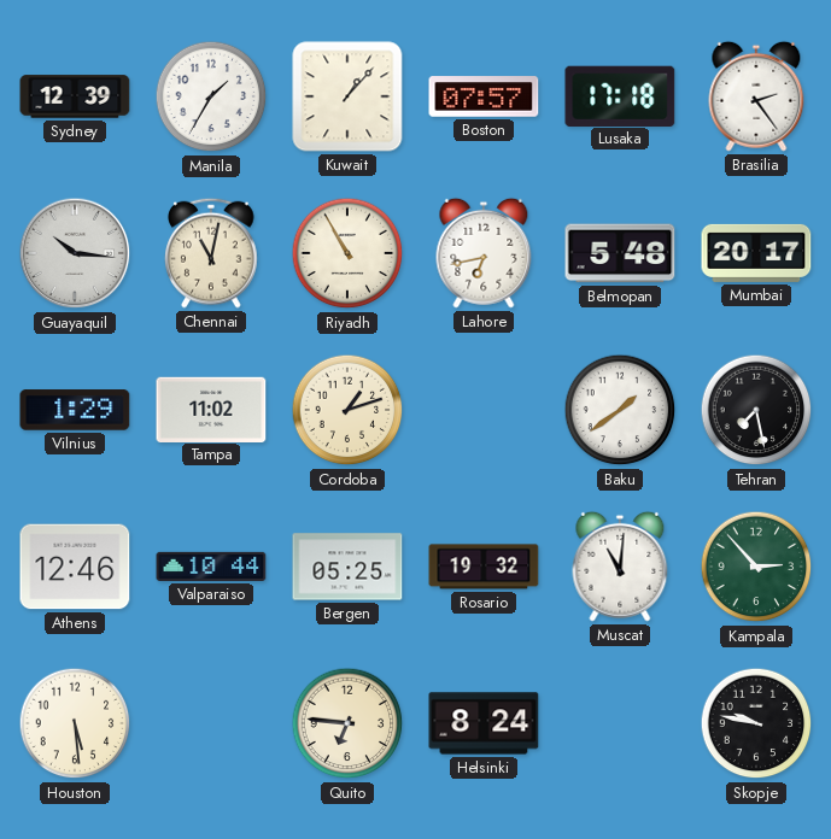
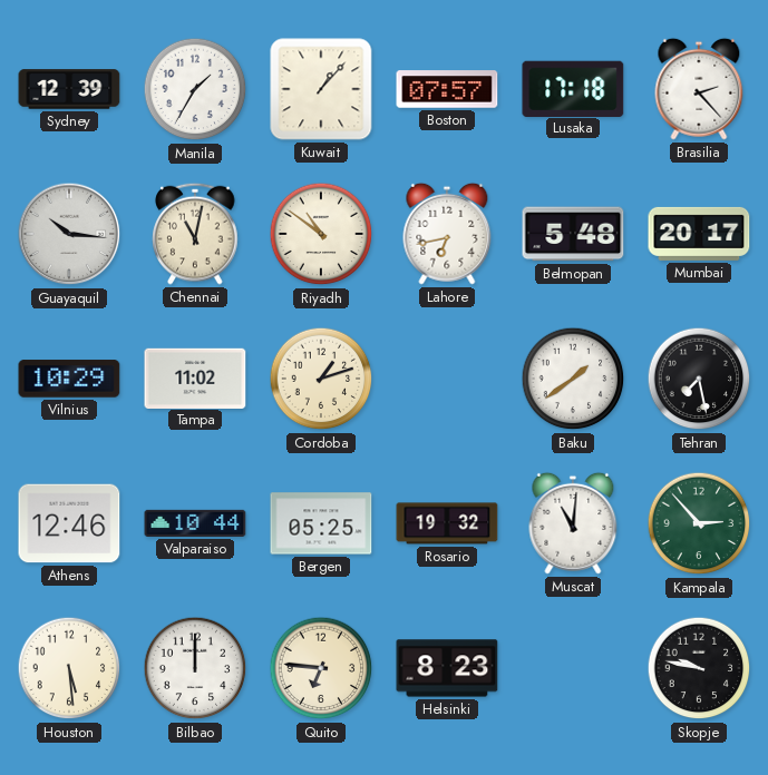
Brasilia: 2:24 -> 2:23 (699, 89)
Riyadh: 10:55 -> 10:51 (321, 234)
Vilnius: 1:29 -> 10:29 (69, 379)
Bilbao: none -> 12:00 (195, 668)
Helsinki: 8:24 -> 8:23 (447, 668)
